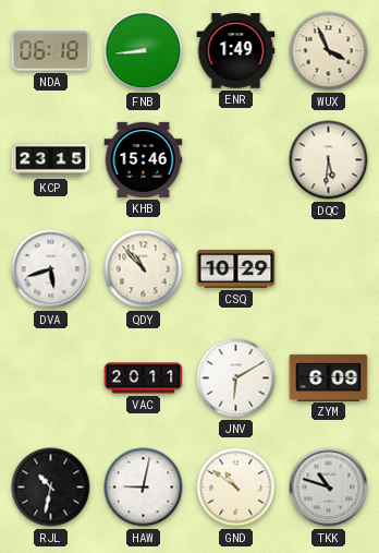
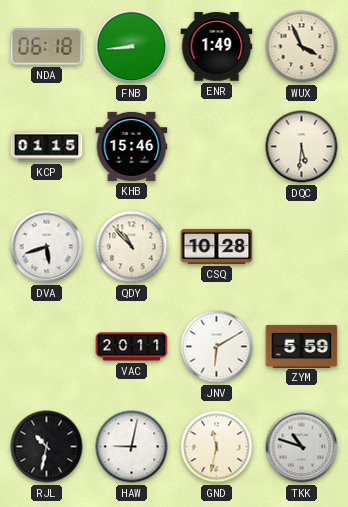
KCP: 23:15 -> 01:15 (47, 147)
CSQ: 10:29 -> 10:28 (217, 246)
ZYM: 6:09 -> 5:59 (302, 346)
GND: 10:51 -> 11:32 (217, 447)
